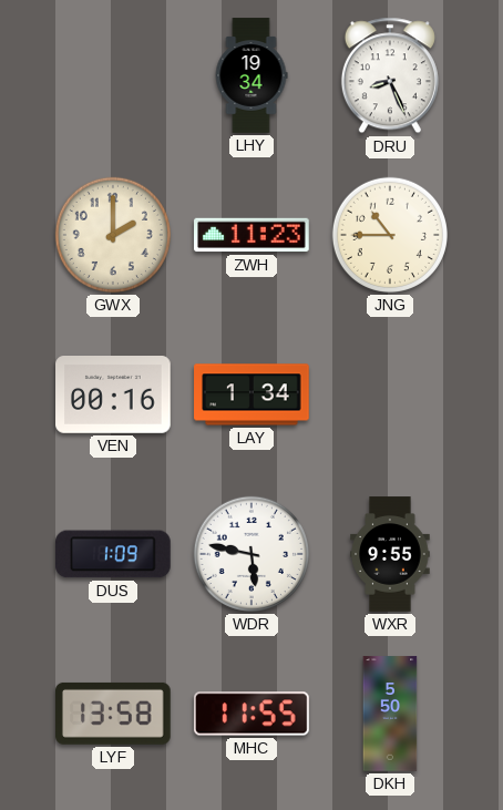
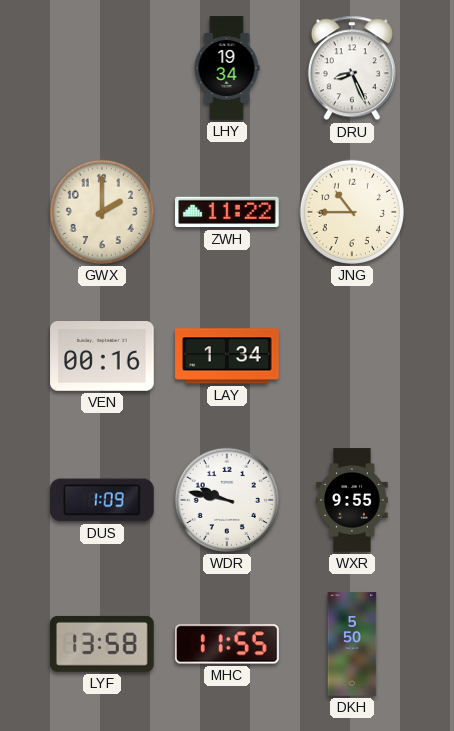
ZWH: 11:23 -> 11:22 (227, 212)
WDR: 5:47 -> 9:47 (227, 500)
